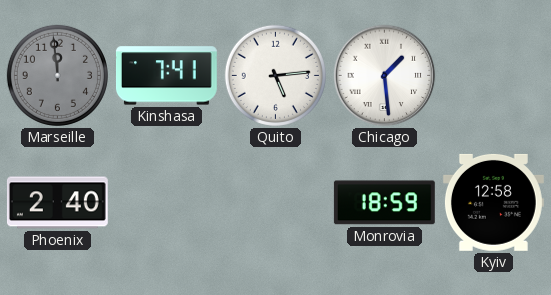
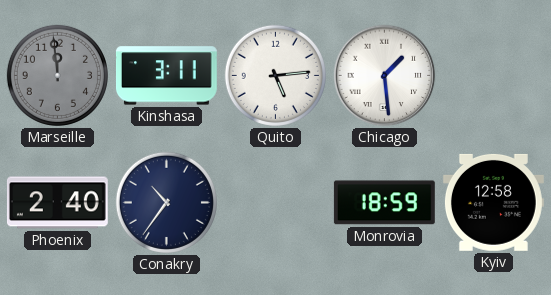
Kinshasa: 7:41 -> 3:11 (166, 76)
Conakry: none -> 10:36 (166, 202)
